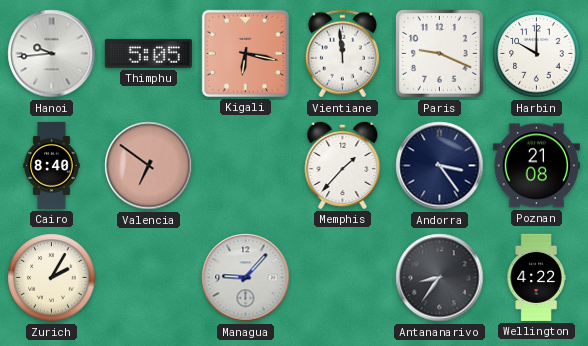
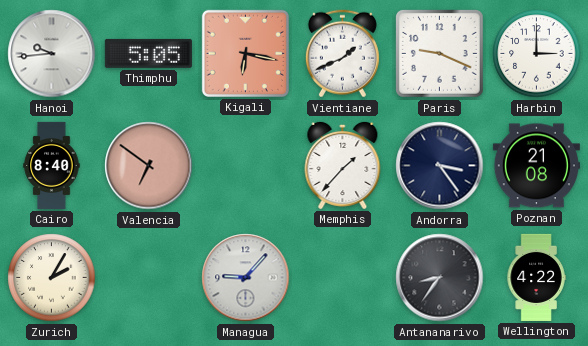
Vientiane: 11:59 -> 1:41 (342, 54)
Harbin: 10:00 -> 3:00 (537, 54)
